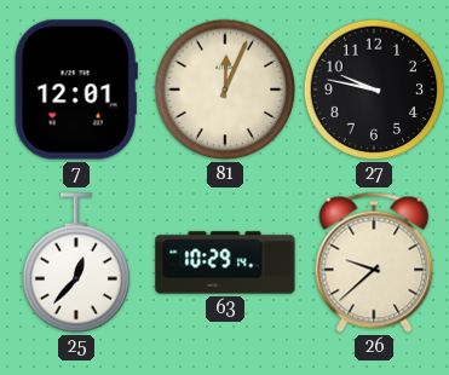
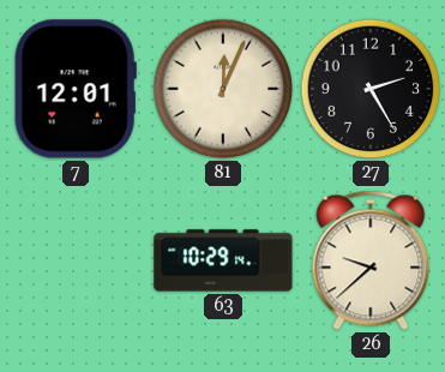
27: 9:47 -> 2:25 (371, 89)
25: 12:37 -> none (76, 262)
